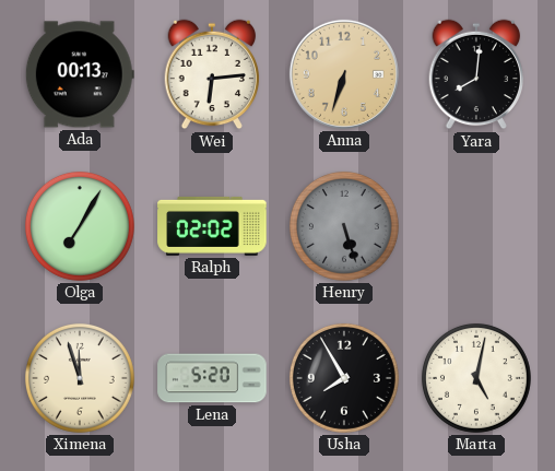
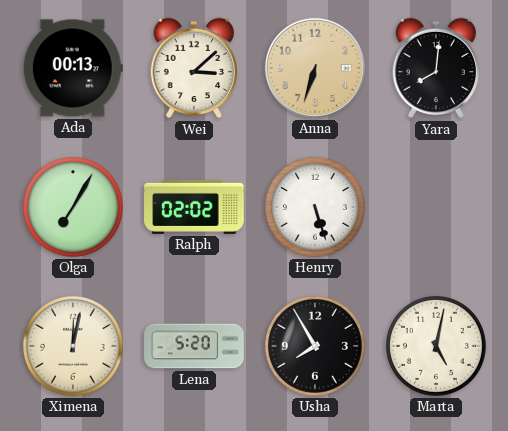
Wei: 6:14 -> 3:08 (194, 68)
Henry dial: grey -> white (315, 207)
Ximena: 11:57 -> 12:02 (73, 346)
